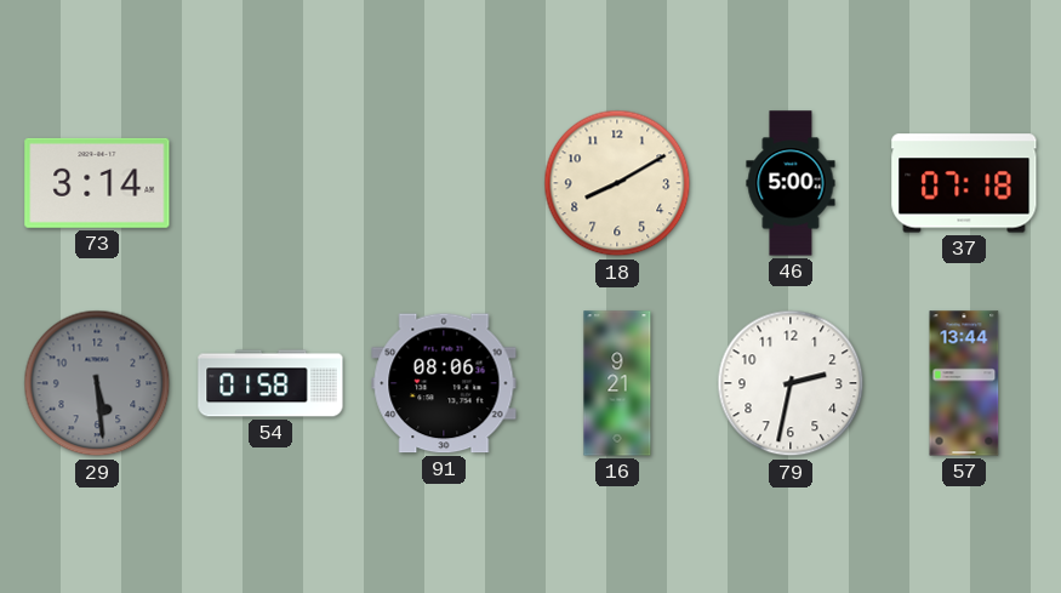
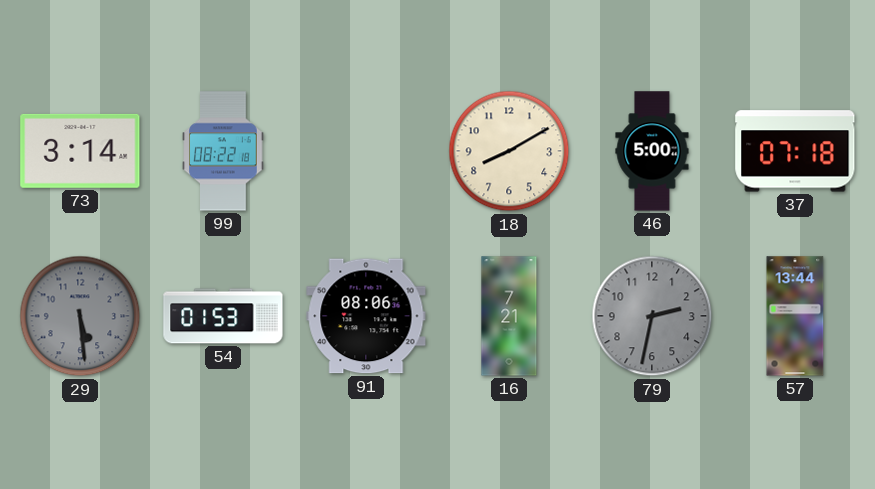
99: none -> 08:22 (223, 151)
54: 01:58 -> 01:53 (223, 316)
16: 9:21 -> 7:21 (509, 316)
79 dial: white -> grey (652, 316)
